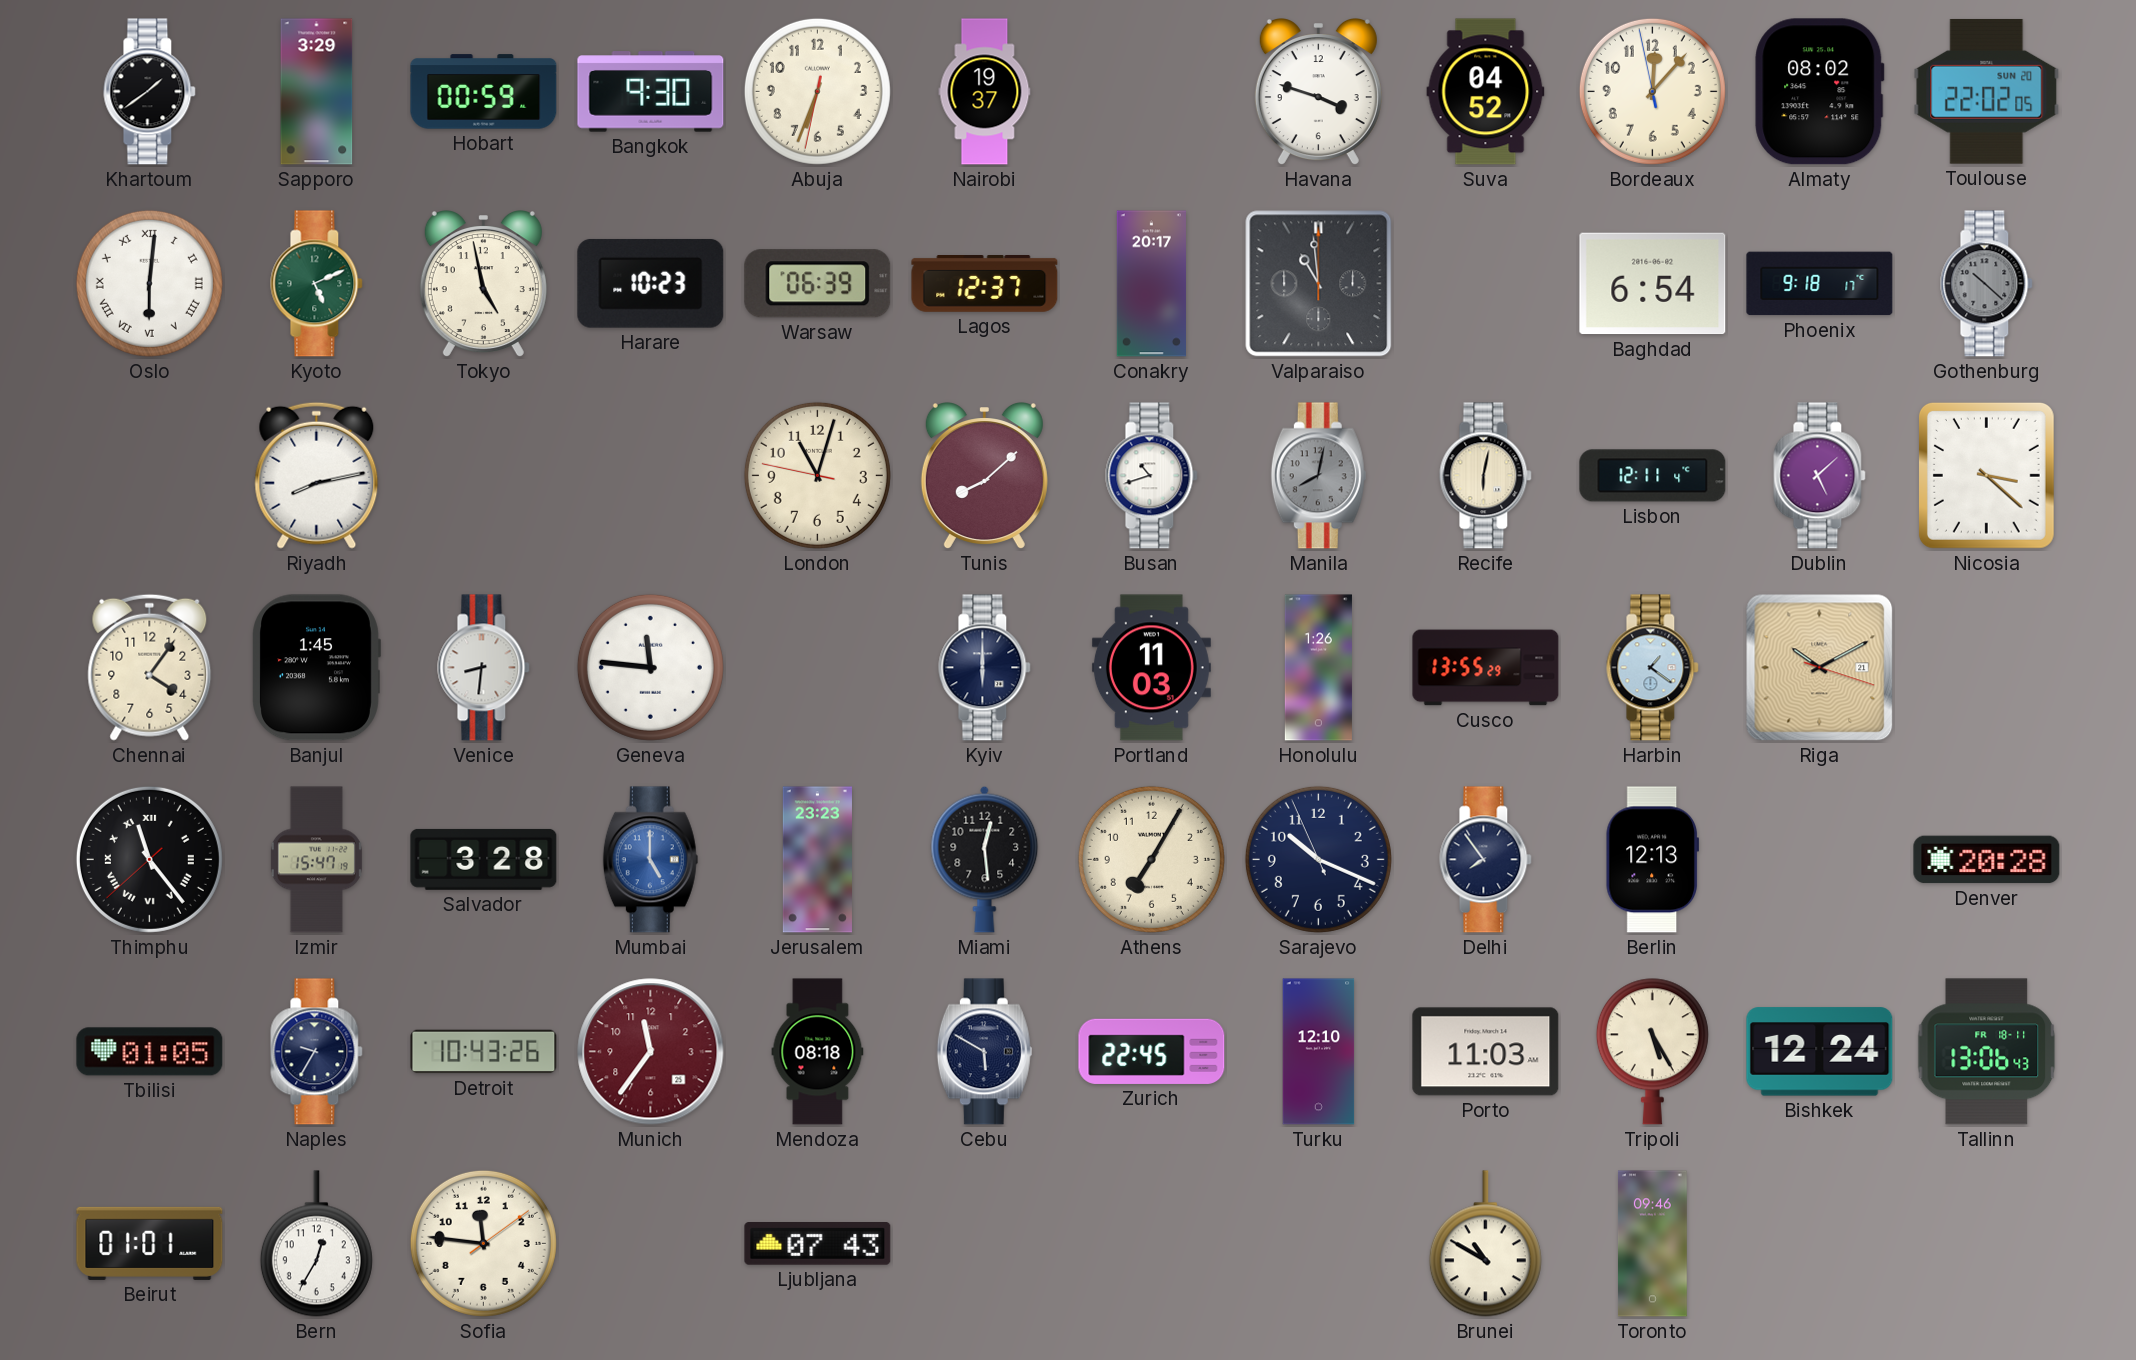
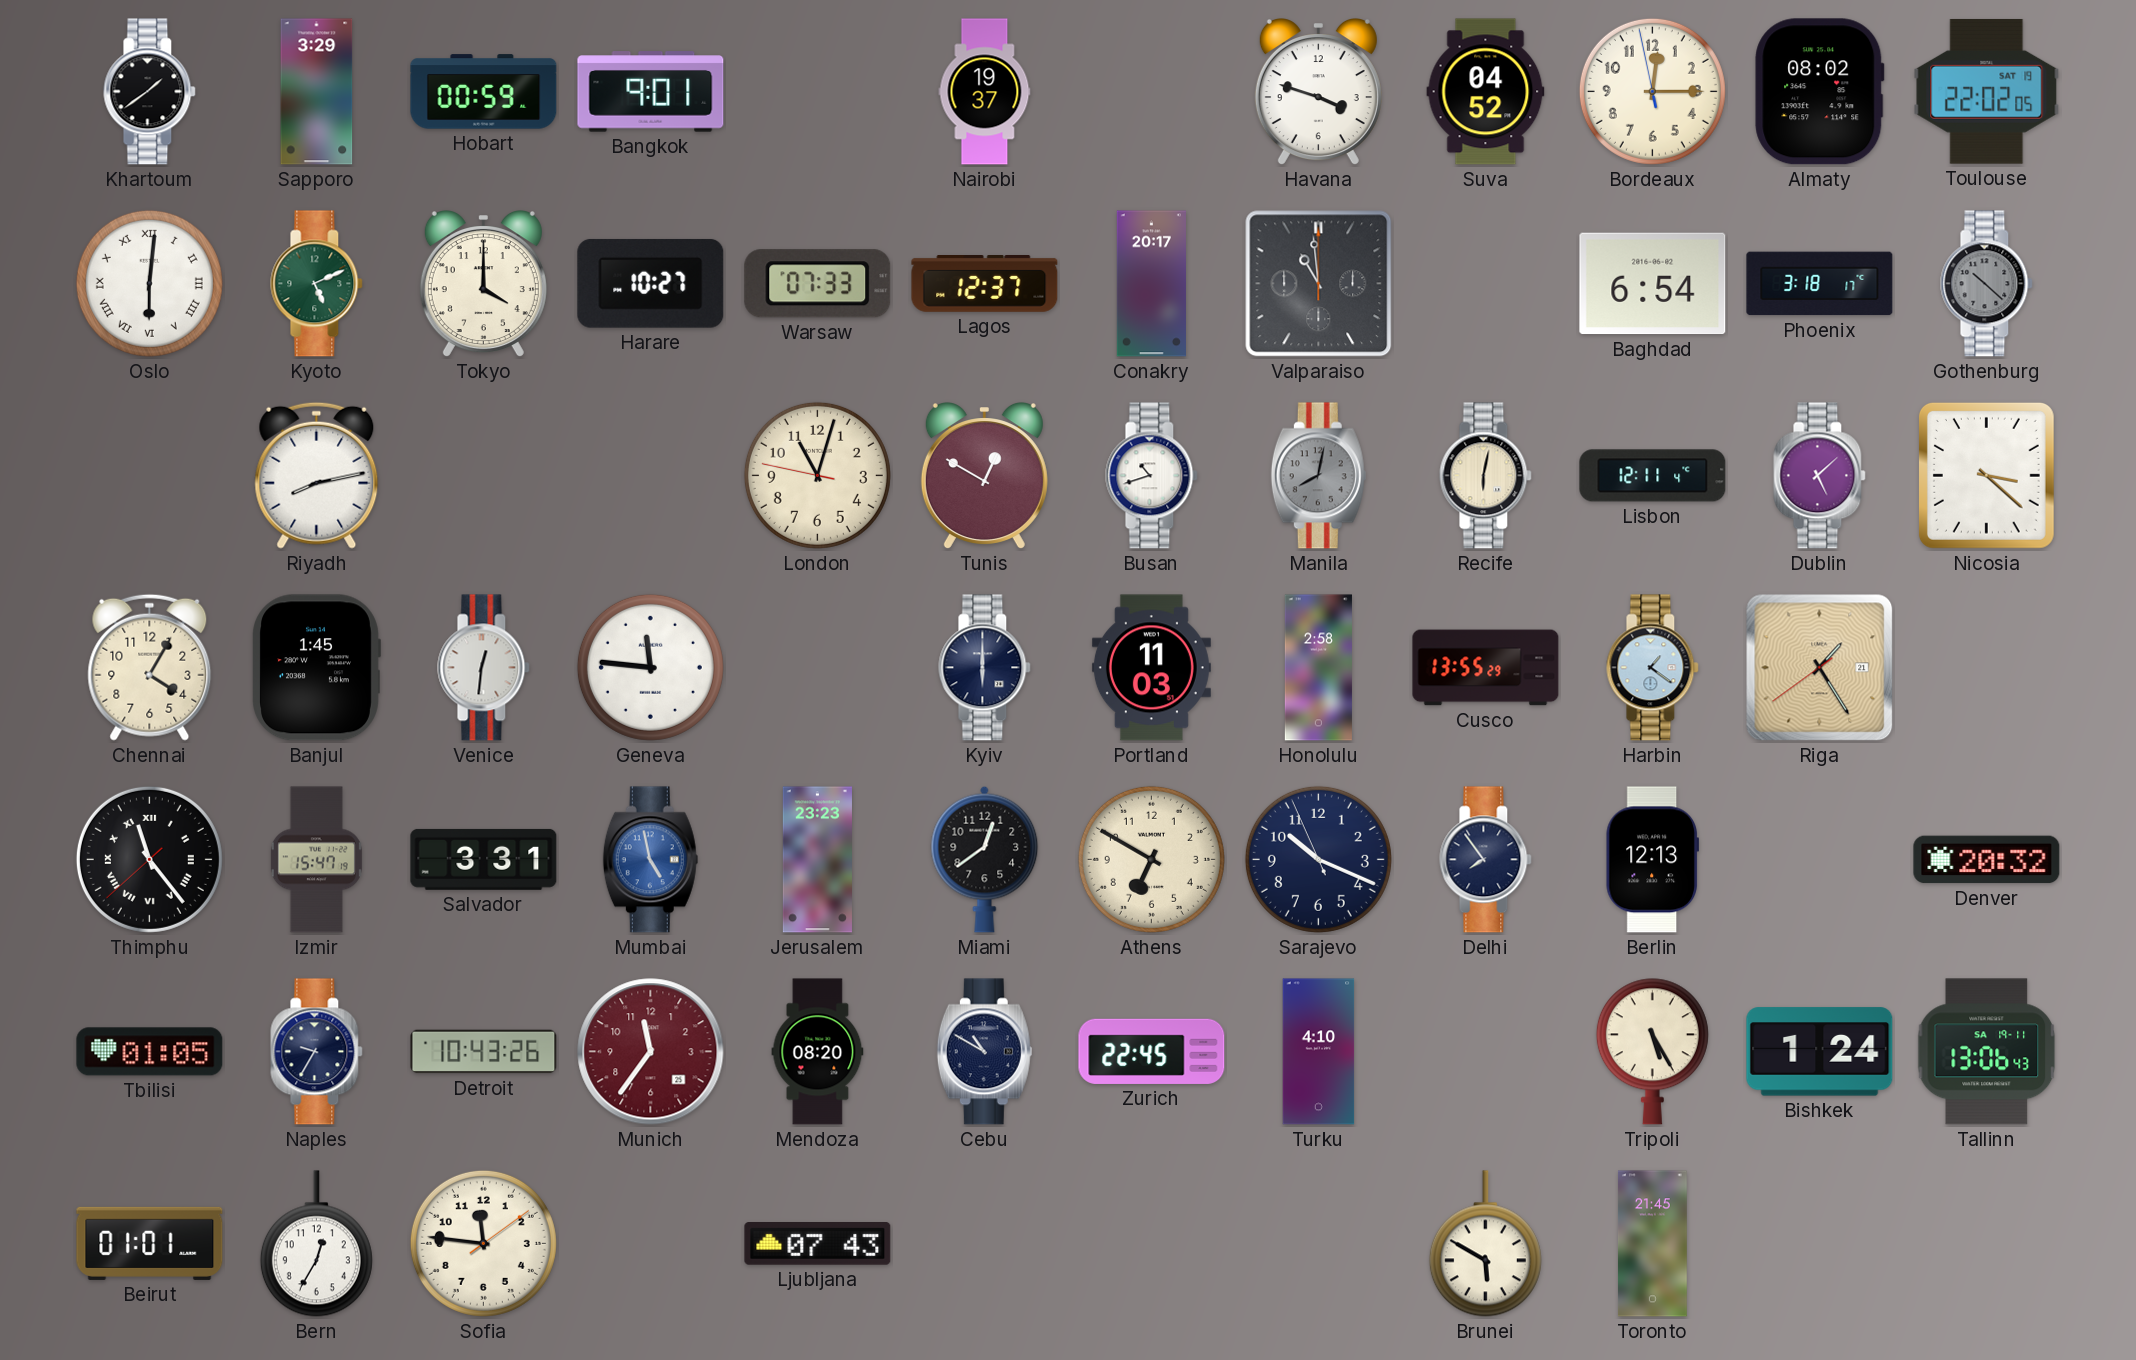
Bangkok: 9:30 -> 9:01 (651, 92)
Abuja: 6:33 -> none (817, 91)
Bordeaux: 12:06 -> 12:14 (1652, 91)
Toulouse date: SUN 20 -> SAT 19 (1987, 91)
Tokyo: 4:58 -> 4:00 (483, 285)
Harare: 10:23 -> 10:27 (651, 283)
Warsaw: 06:39 -> 07:33 (818, 284)
Phoenix: 9:18 -> 3:18 (1820, 284)
Tunis: 8:08 -> 12:50 (984, 477)
Chennai: 4:06 -> 4:05 (150, 667)
Venice: 8:31 -> 12:31 (484, 668)
Honolulu: 1:26 -> 2:58 (1318, 668)
Riga: 10:10 -> 1:24 (1820, 668)
Salvador: 3:28 -> 3:31 (484, 859)
Mumbai: 5:00 -> 4:58 (650, 860)
Miami: 12:29 -> 12:39 (985, 859)
Athens: 7:05 -> 6:50 (1151, 859)
Denver: 20:28 -> 20:32 (1987, 860)
Mendoza: 08:18 -> 08:20 (818, 1052)
Cebu: 5:50 -> 10:50 (984, 1052)
Turku: 12:10 -> 4:10 (1319, 1052)
Porto: 11:03 -> none (1486, 1052)
Bishkek: 12:24 -> 1:24 (1820, 1052)
Tallinn date: FR 18-11 -> SA 19-11 (1987, 1052)
Brunei: 10:50 -> 5:50 (1485, 1244)
Toronto: 09:46 -> 21:45 (1652, 1244)
